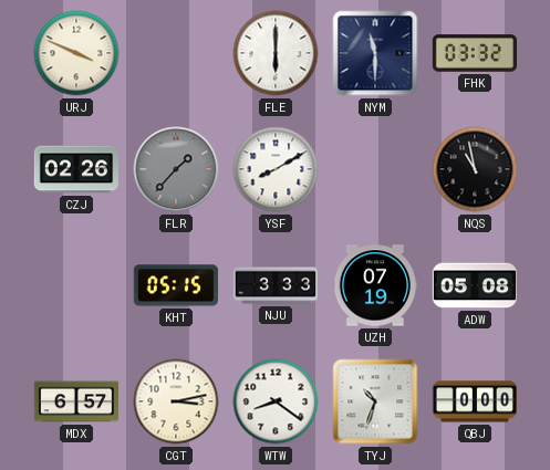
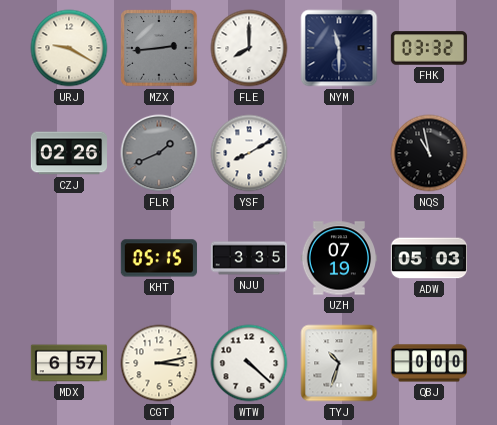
URJ: 3:49 -> 9:20 (69, 48)
MZX: none -> 2:44 (159, 48)
FLE: 6:00 -> 8:00 (249, 48)
FLR: 1:37 -> 1:41 (159, 153)
NJU: 3:33 -> 3:35 (248, 258)
ADW: 05:08 -> 05:03 (428, 258)
WTW: 8:21 -> 4:22 (249, 363)
